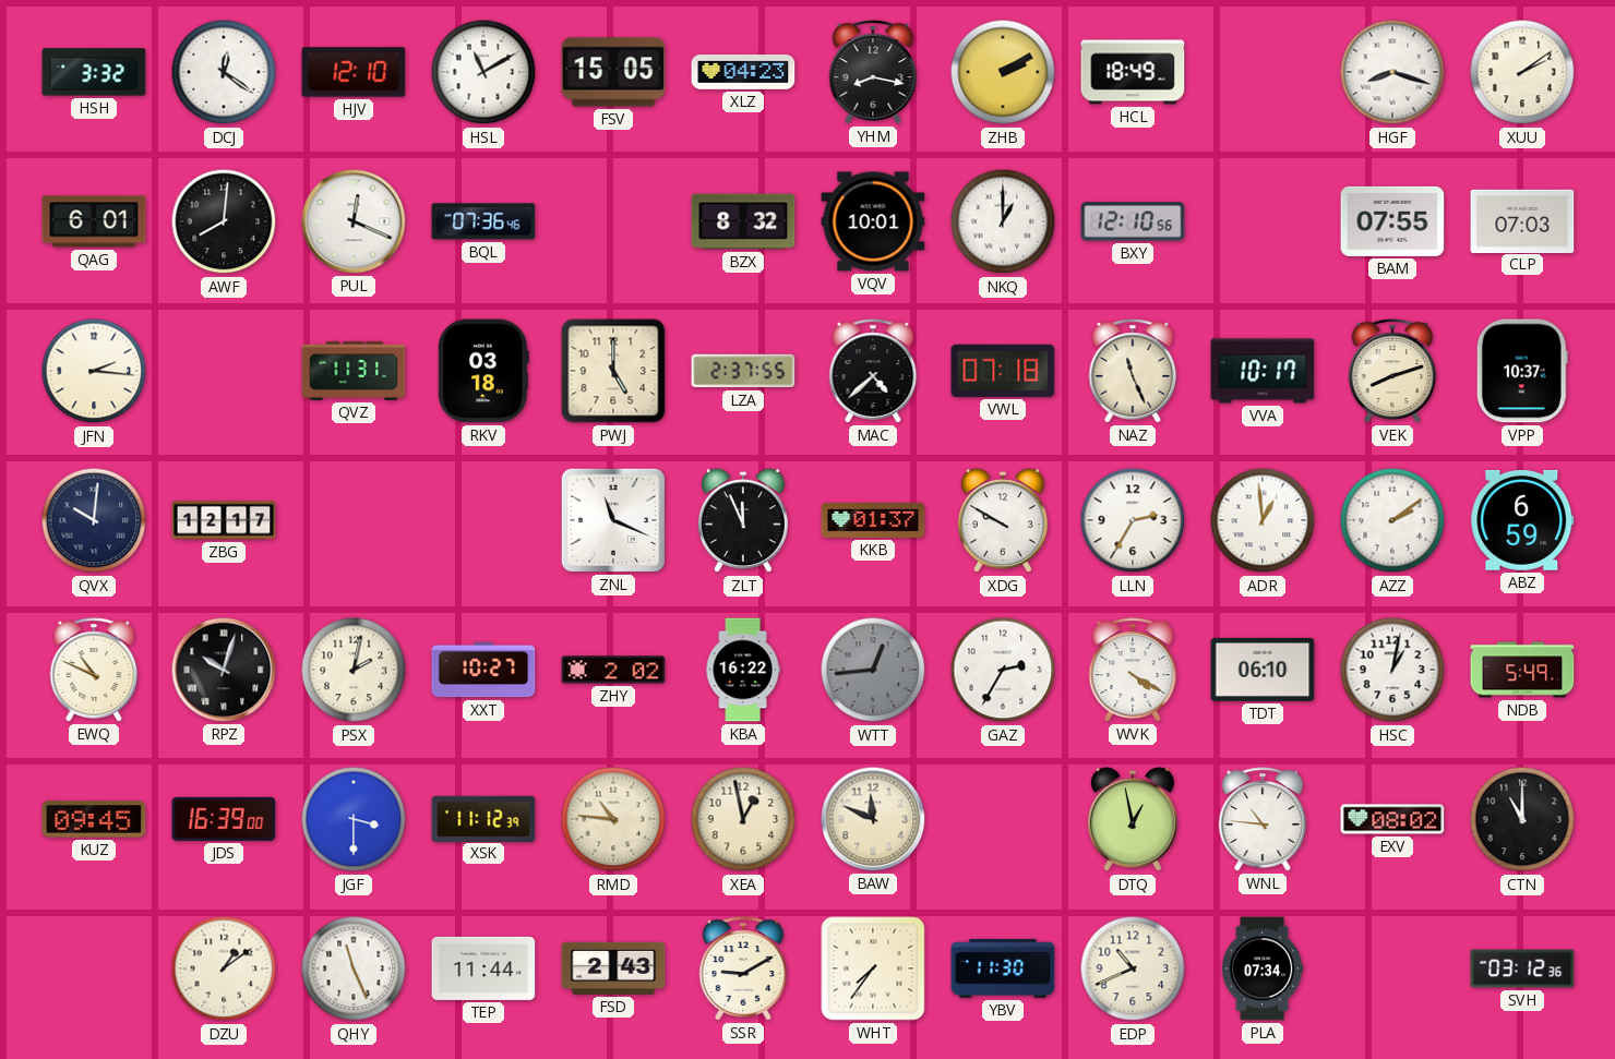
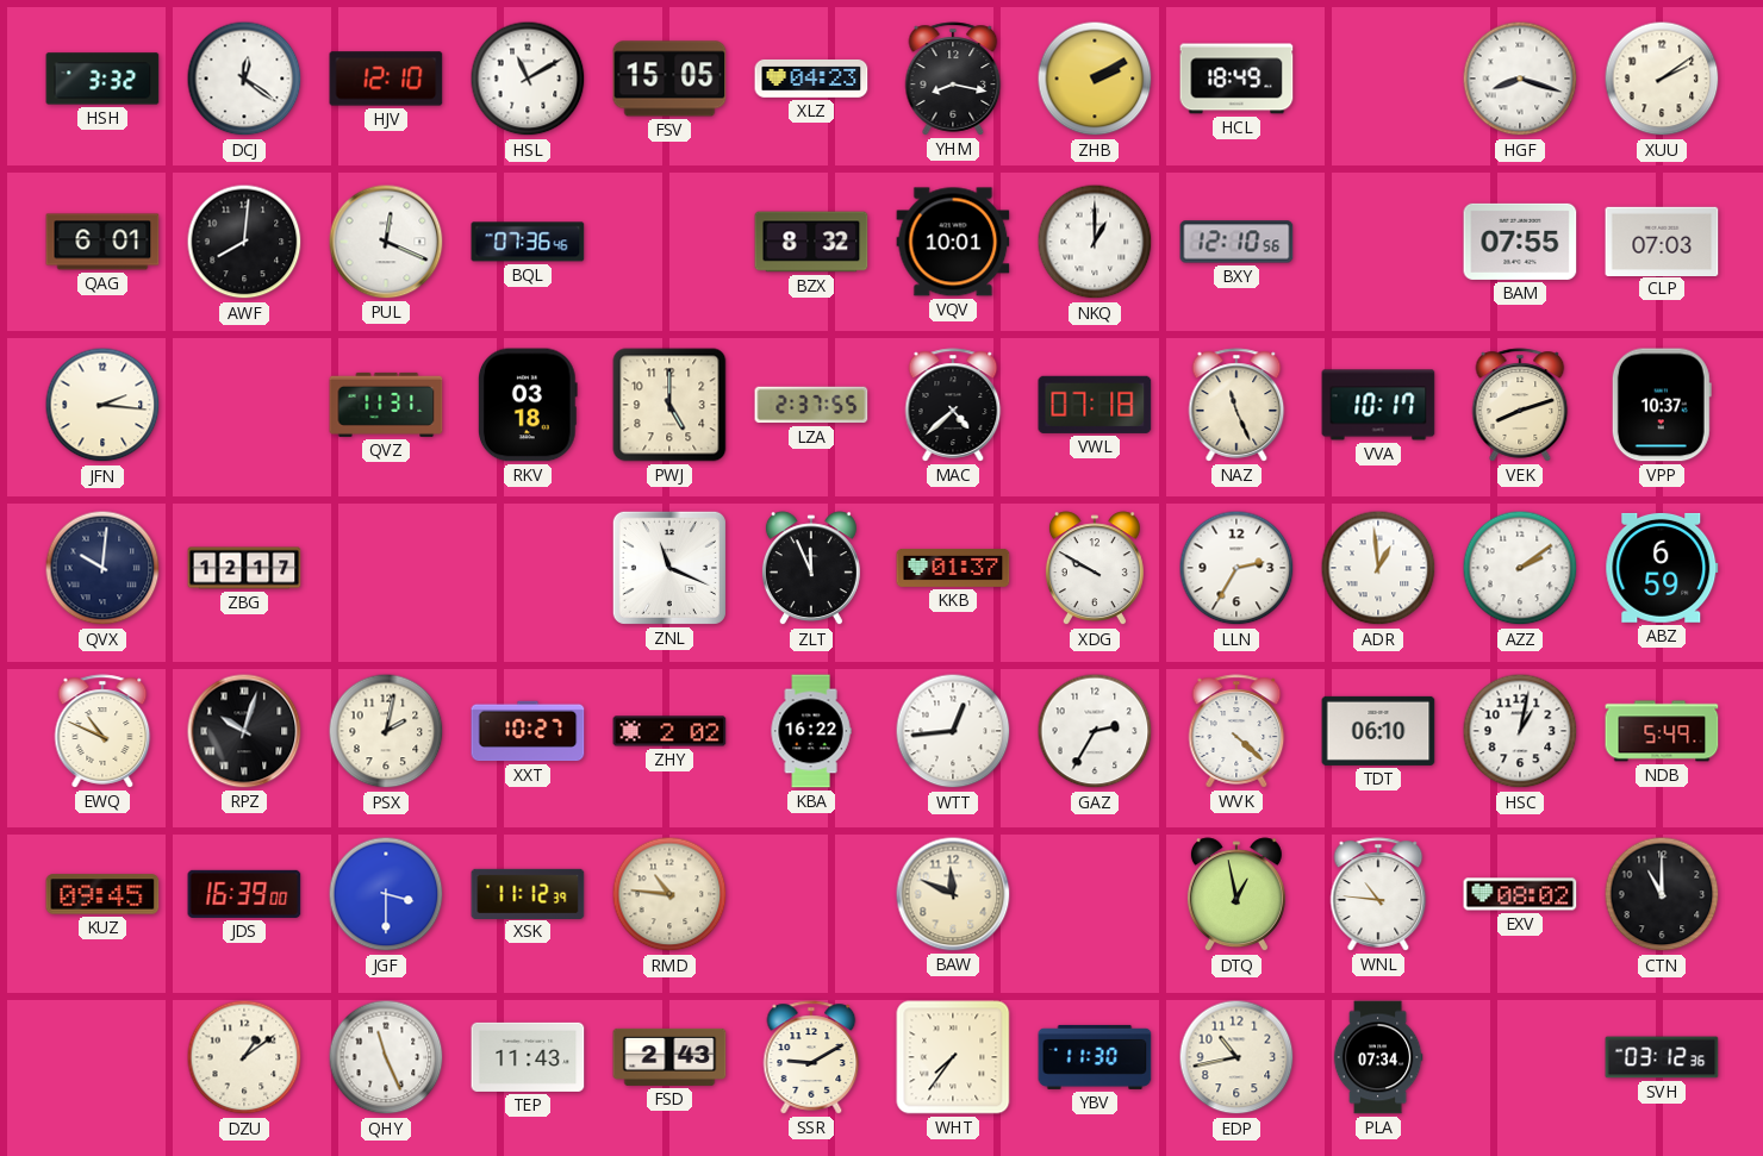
WTT dial: grey -> white (953, 731)
WVK: 4:20 -> 4:22 (1236, 731)
XEA: 12:58 -> none (743, 819)
TEP: 11:44 -> 11:43 (528, 1057)
EDP: 10:41 -> 10:43 (1236, 1057)
